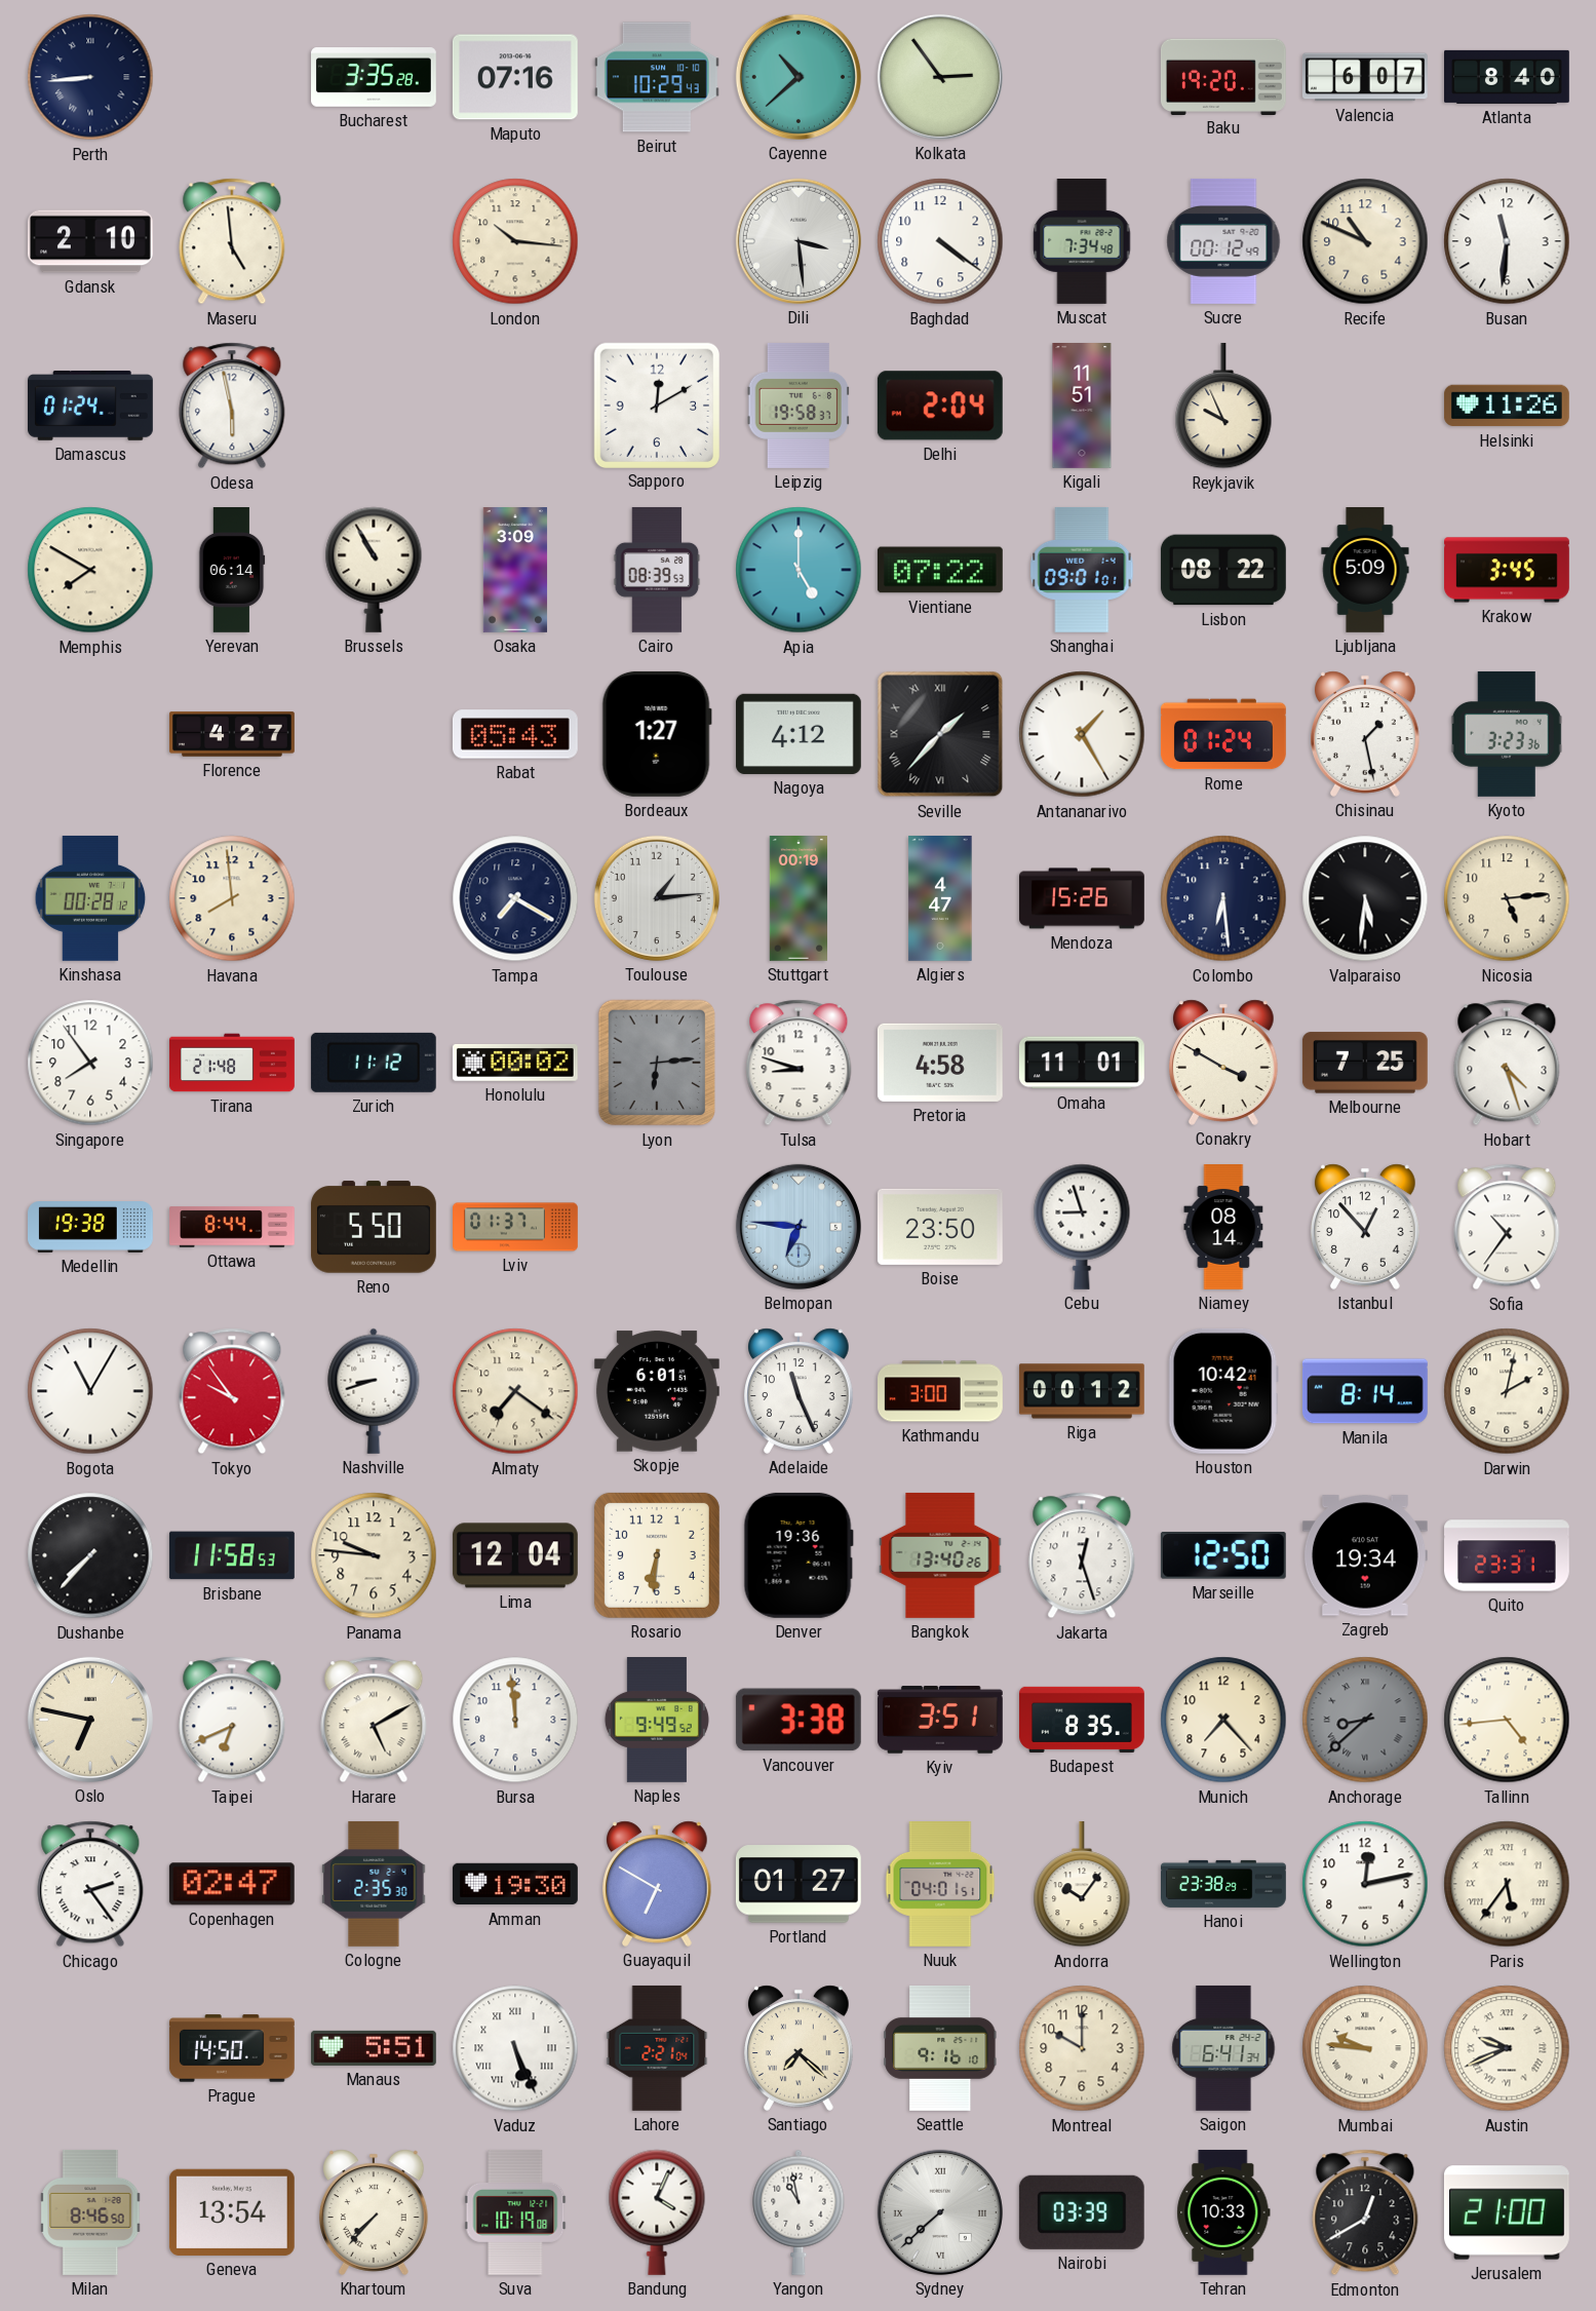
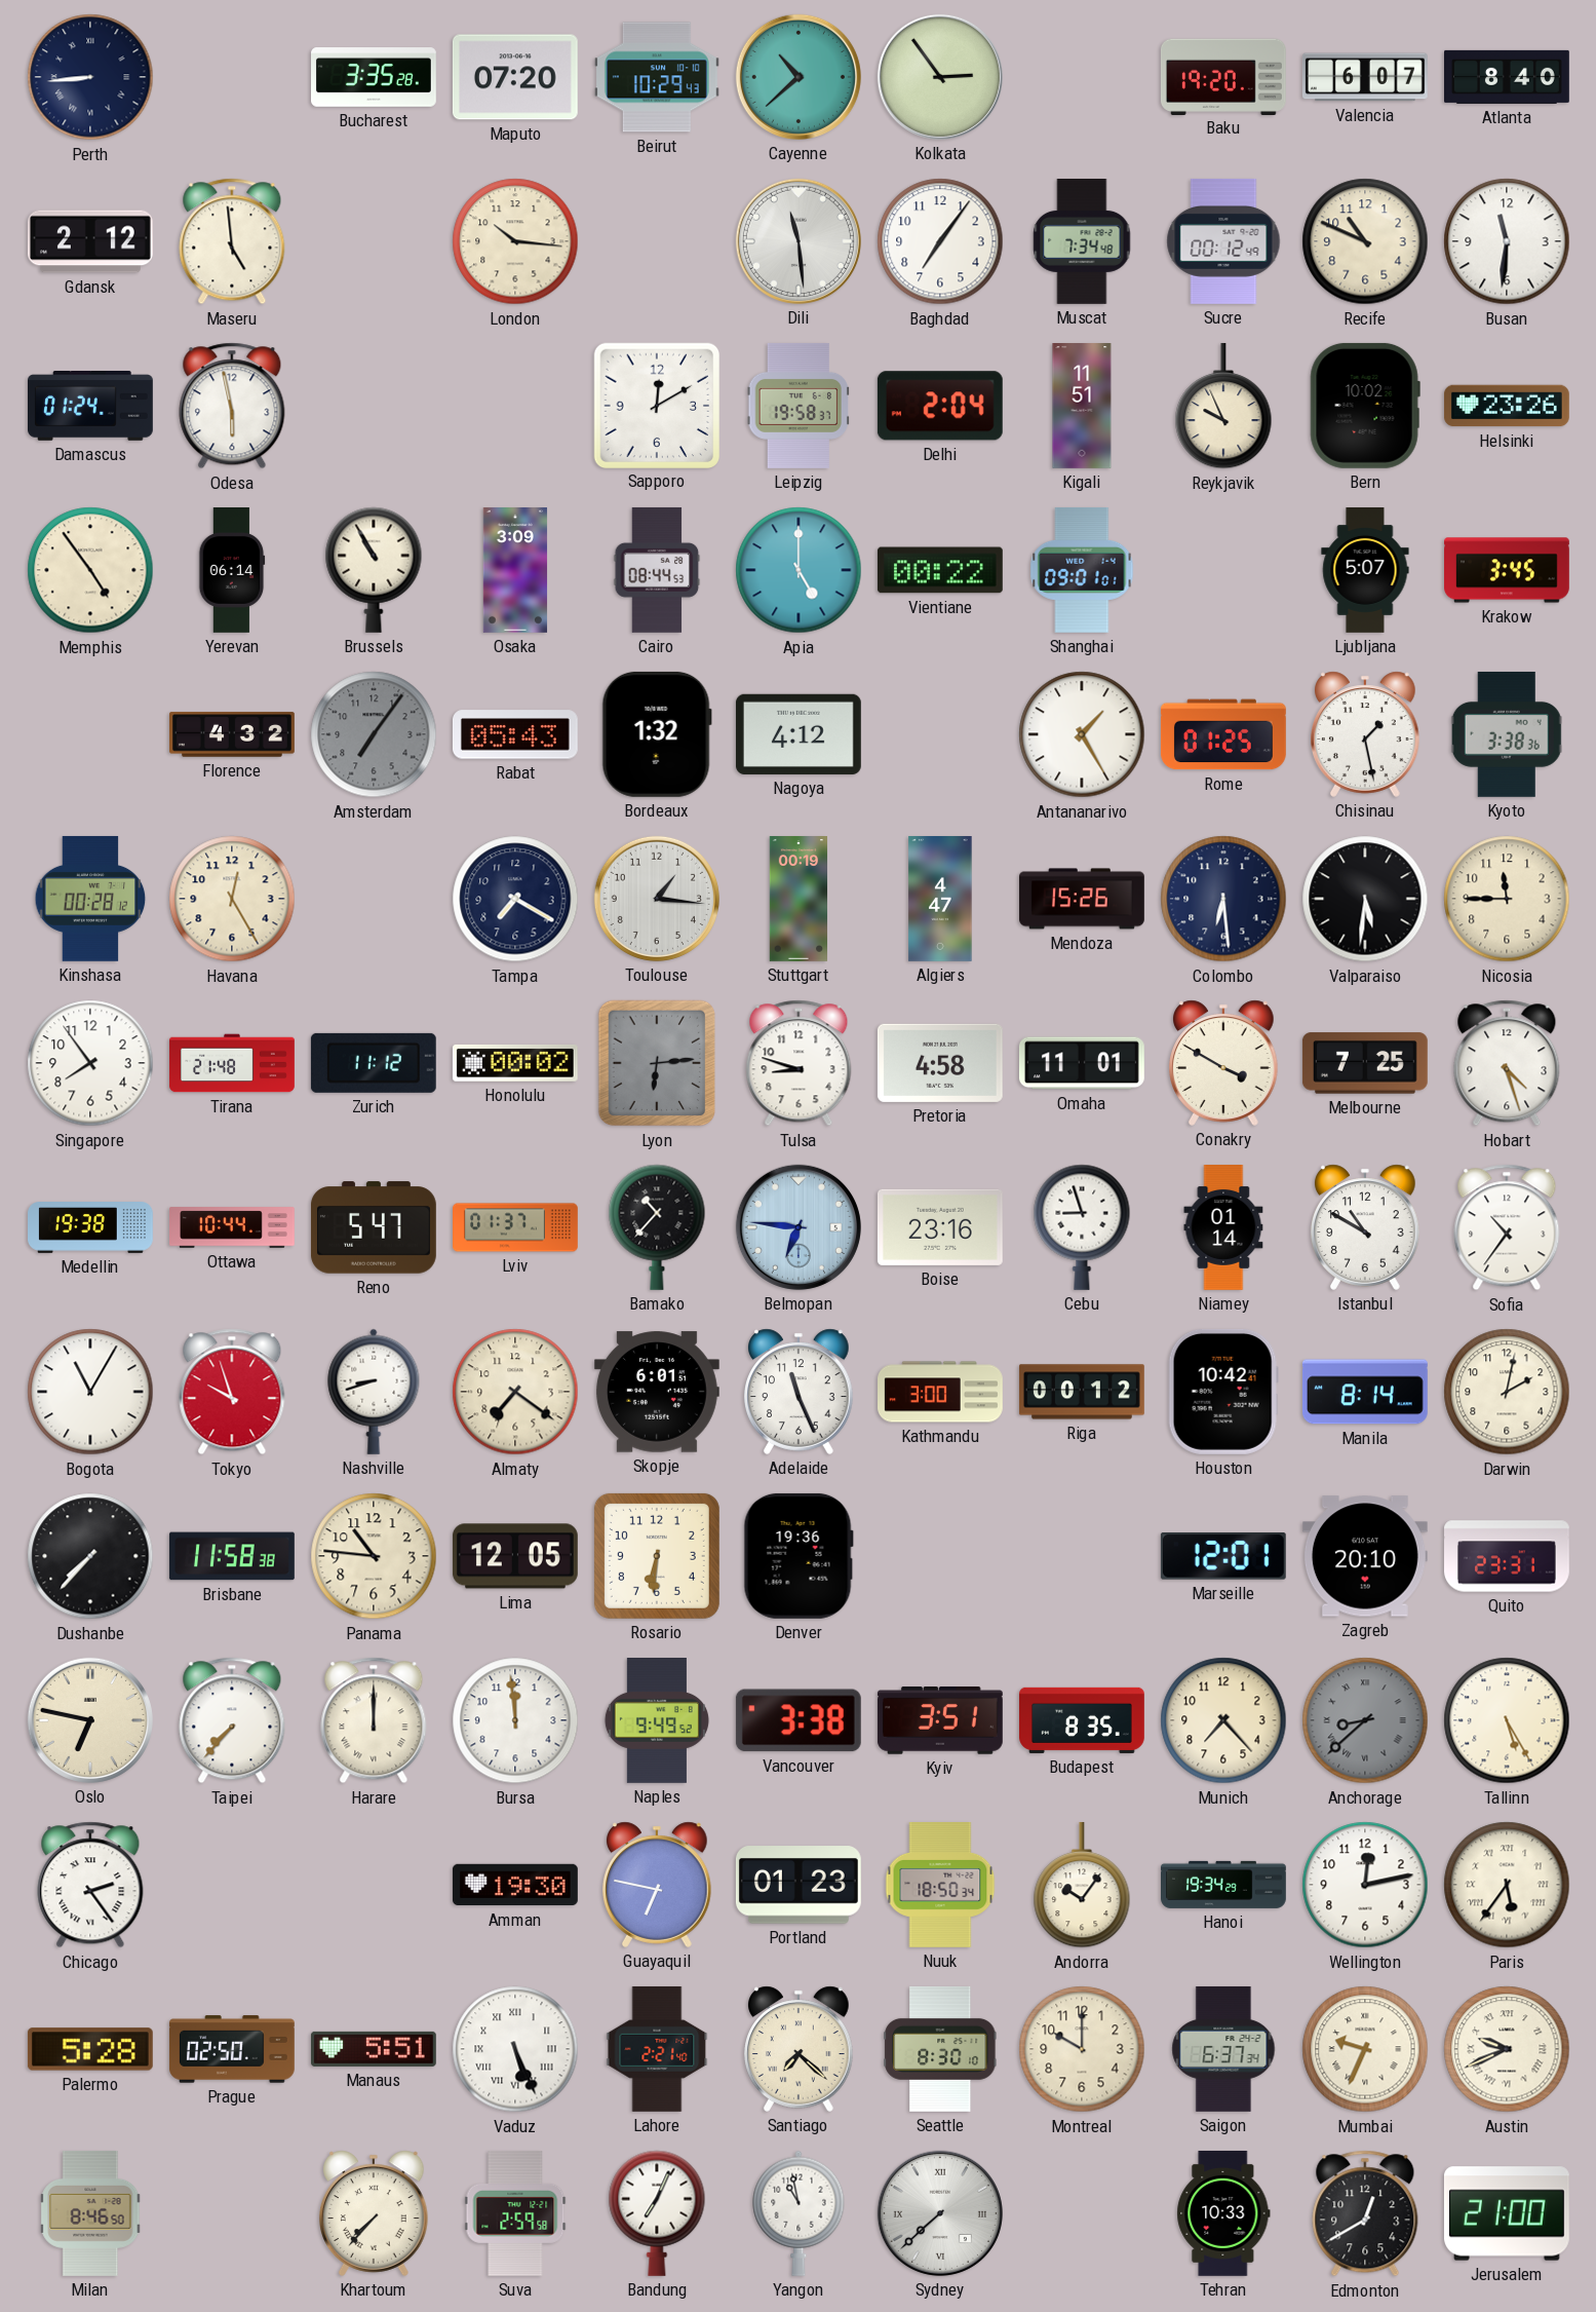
Maputo: 07:16 -> 07:20 (515, 77)
Gdansk: 2:10 -> 2:12 (91, 241)
Dili: 3:29 -> 11:29 (799, 241)
Baghdad: 4:21 -> 7:06 (940, 241)
Bern: none -> 10:02 (1365, 406)
Helsinki: 11:26 -> 23:26 (1507, 406)
Memphis: 7:50 -> 4:54 (90, 570)
Cairo: 08:39 -> 08:44 (657, 570)
Vientiane: 07:22 -> 00:22 (940, 570)
Lisbon: 08:22 -> none (1223, 570)
Ljubljana: 5:09 -> 5:07 (1365, 571)
Florence: 4:27 -> 4:32 (233, 734)
Amsterdam: none -> 7:06 (374, 734)
Bordeaux: 1:27 -> 1:32 (657, 734)
Seville: 1:37 -> none (940, 734)
Rome: 01:24 -> 01:25 (1223, 734)
Kyoto: 3:23 -> 3:38 (1507, 734)
Havana: 7:59 -> 12:25 (232, 899)
Toulouse: 1:14 -> 1:16 (657, 899)
Nicosia: 5:14 -> 11:45 (1507, 899)
Ottawa: 8:44 -> 10:44 (233, 1227)
Reno: 5:50 -> 5:47 (374, 1227)
Bamako: none -> 10:37 (657, 1227)
Boise: 23:50 -> 23:16 (940, 1227)
Niamey: 08:14 -> 01:14 (1223, 1228)
Istanbul: 12:53 -> 10:50 (1366, 1227)
Tokyo: 9:54 -> 9:57 (232, 1392)
Brisbane: 11:58:53 -> 11:58:38 (232, 1556)
Panama: 9:46 -> 10:46 (374, 1556)
Lima: 12:04 -> 12:05 (515, 1556)
Bangkok: 13:40 -> none (940, 1555)
Jakarta: 12:27 -> none (1082, 1555)
Marseille: 12:50 -> 12:01 (1223, 1557)
Zagreb: 19:34 -> 20:10 (1365, 1556)
Taipei: 6:41 -> 7:37 (232, 1720)
Harare: 5:10 -> 12:00 (374, 1720)
Tallinn: 4:44 -> 5:25 (1507, 1720)
Copenhagen: 02:47 -> none (232, 1884)
Cologne: 2:35 -> none (374, 1884)
Guayaquil: 6:50 -> 6:47 (658, 1885)
Portland: 01:27 -> 01:23 (799, 1885)
Nuuk: 04:01 -> 18:50 (940, 1886)
Hanoi: 23:38 -> 19:34 (1224, 1885)
Palermo: none -> 5:28 (90, 2049)
Prague: 14:50 -> 02:50 (232, 2049)
Lahore: 2:21:04 -> 2:21:40 (657, 2049)
Seattle: 9:16 -> 8:30 (940, 2049)
Saigon: 6:41 -> 6:37 (1223, 2049)
Mumbai: 9:46 -> 9:34 (1365, 2049)
Geneva: 13:54 -> none (232, 2212)
Suva: 10:19 -> 2:59 (515, 2213)
Bandung: 4:04 -> 7:04 (657, 2213)
Nairobi: 03:39 -> none (1082, 2212)
